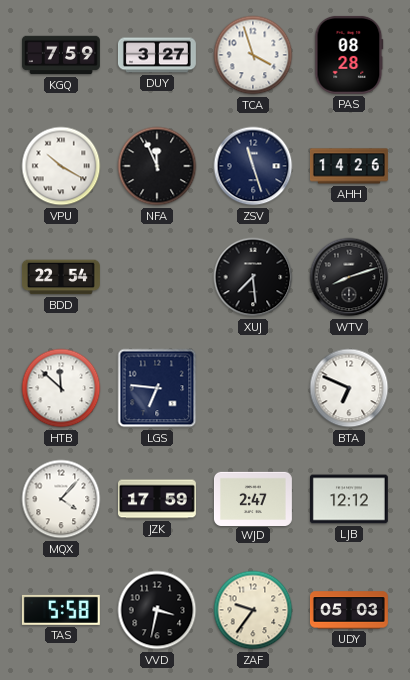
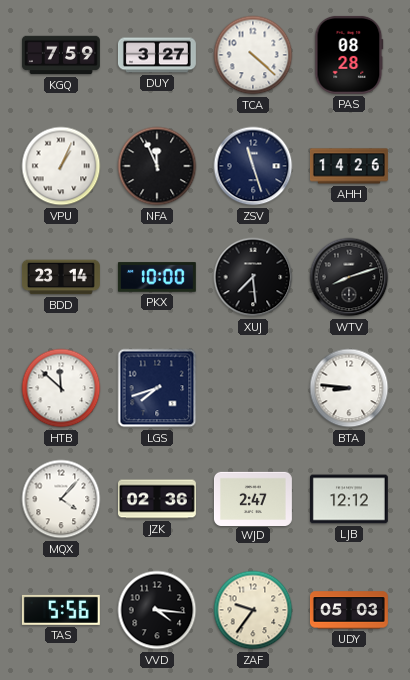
TCA: 3:57 -> 4:22 (253, 55)
VPU: 10:20 -> 1:04 (61, 166)
BDD: 22:54 -> 23:14 (61, 277)
PKX: none -> 10:00 (157, 277)
LGS: 6:46 -> 7:42 (157, 388)
BTA: 6:49 -> 8:46 (349, 388)
JZK: 17:59 -> 02:36 (157, 499)
TAS: 5:58 -> 5:56 (61, 610)
VVD: 3:32 -> 4:16 (157, 610)
